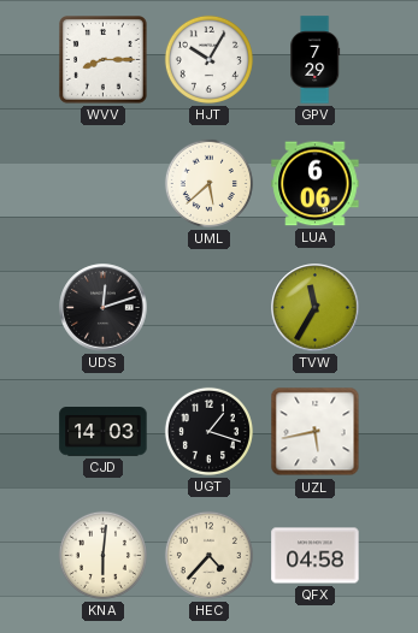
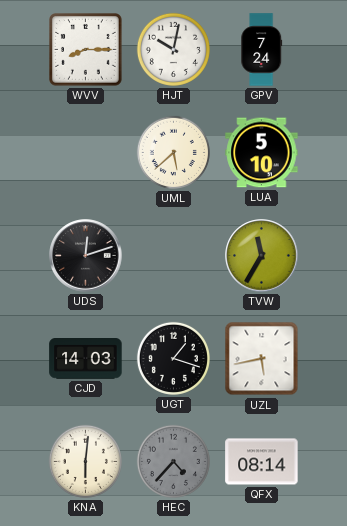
HJT: 10:05 -> 10:02 (173, 49)
GPV: 7:29 -> 7:24 (262, 50)
LUA: 6:06 -> 5:10 (262, 153)
HEC dial: cream -> grey (173, 461)
QFX: 04:58 -> 08:14 (262, 462)
